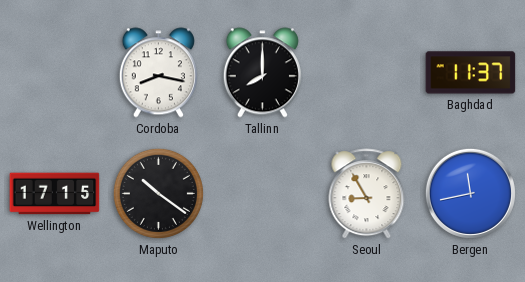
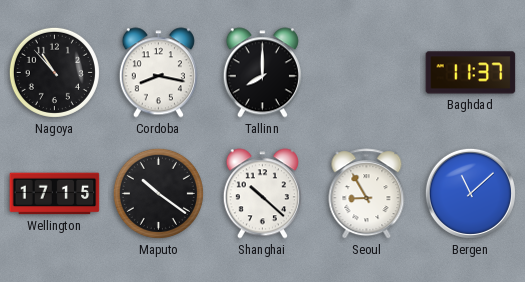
Nagoya: none -> 10:53 (54, 72)
Shanghai: none -> 10:22 (262, 194)
Bergen: 11:43 -> 11:08 (470, 193)
